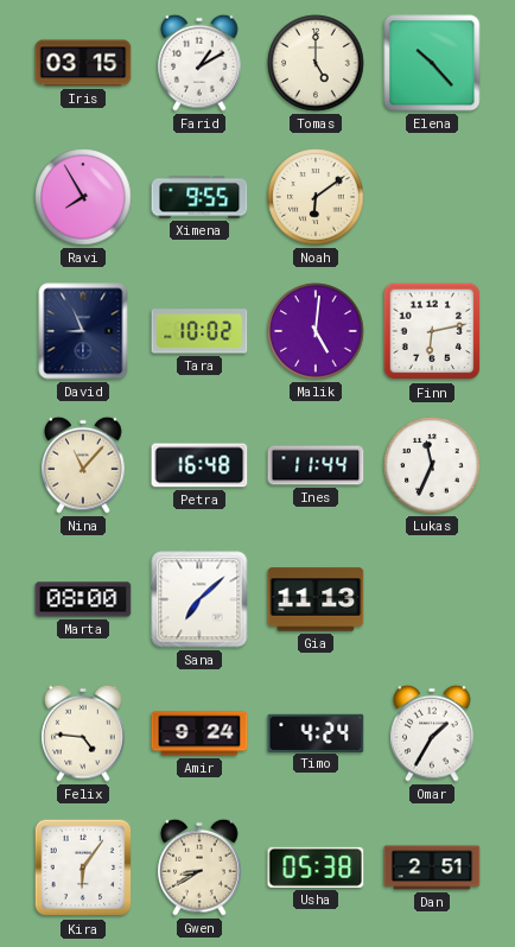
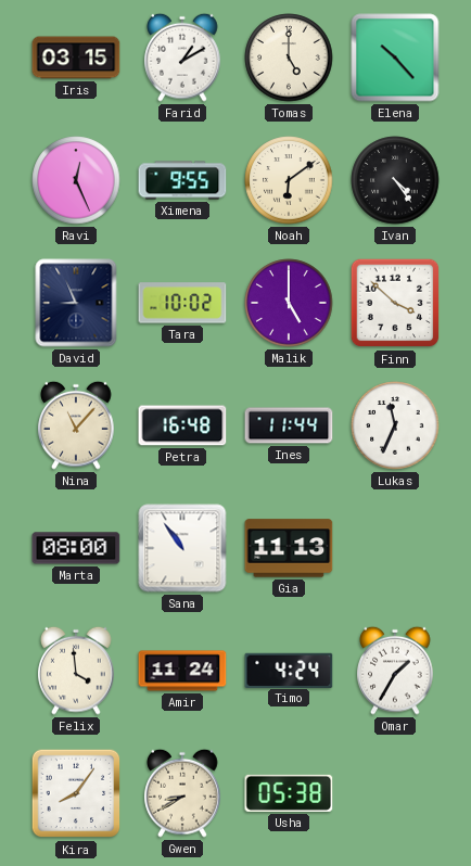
Ravi: 7:55 -> 12:26 (76, 180)
Ivan: none -> 4:24 (395, 180)
Malik: 5:01 -> 5:00 (289, 303)
Finn: 6:13 -> 3:52 (395, 303)
Sana: 7:08 -> 10:54 (182, 548)
Felix: 4:46 -> 3:59 (76, 671)
Amir: 9:24 -> 11:24 (182, 671)
Kira: 6:06 -> 8:06 (76, 793)
Dan: 2:51 -> none (432, 867)
